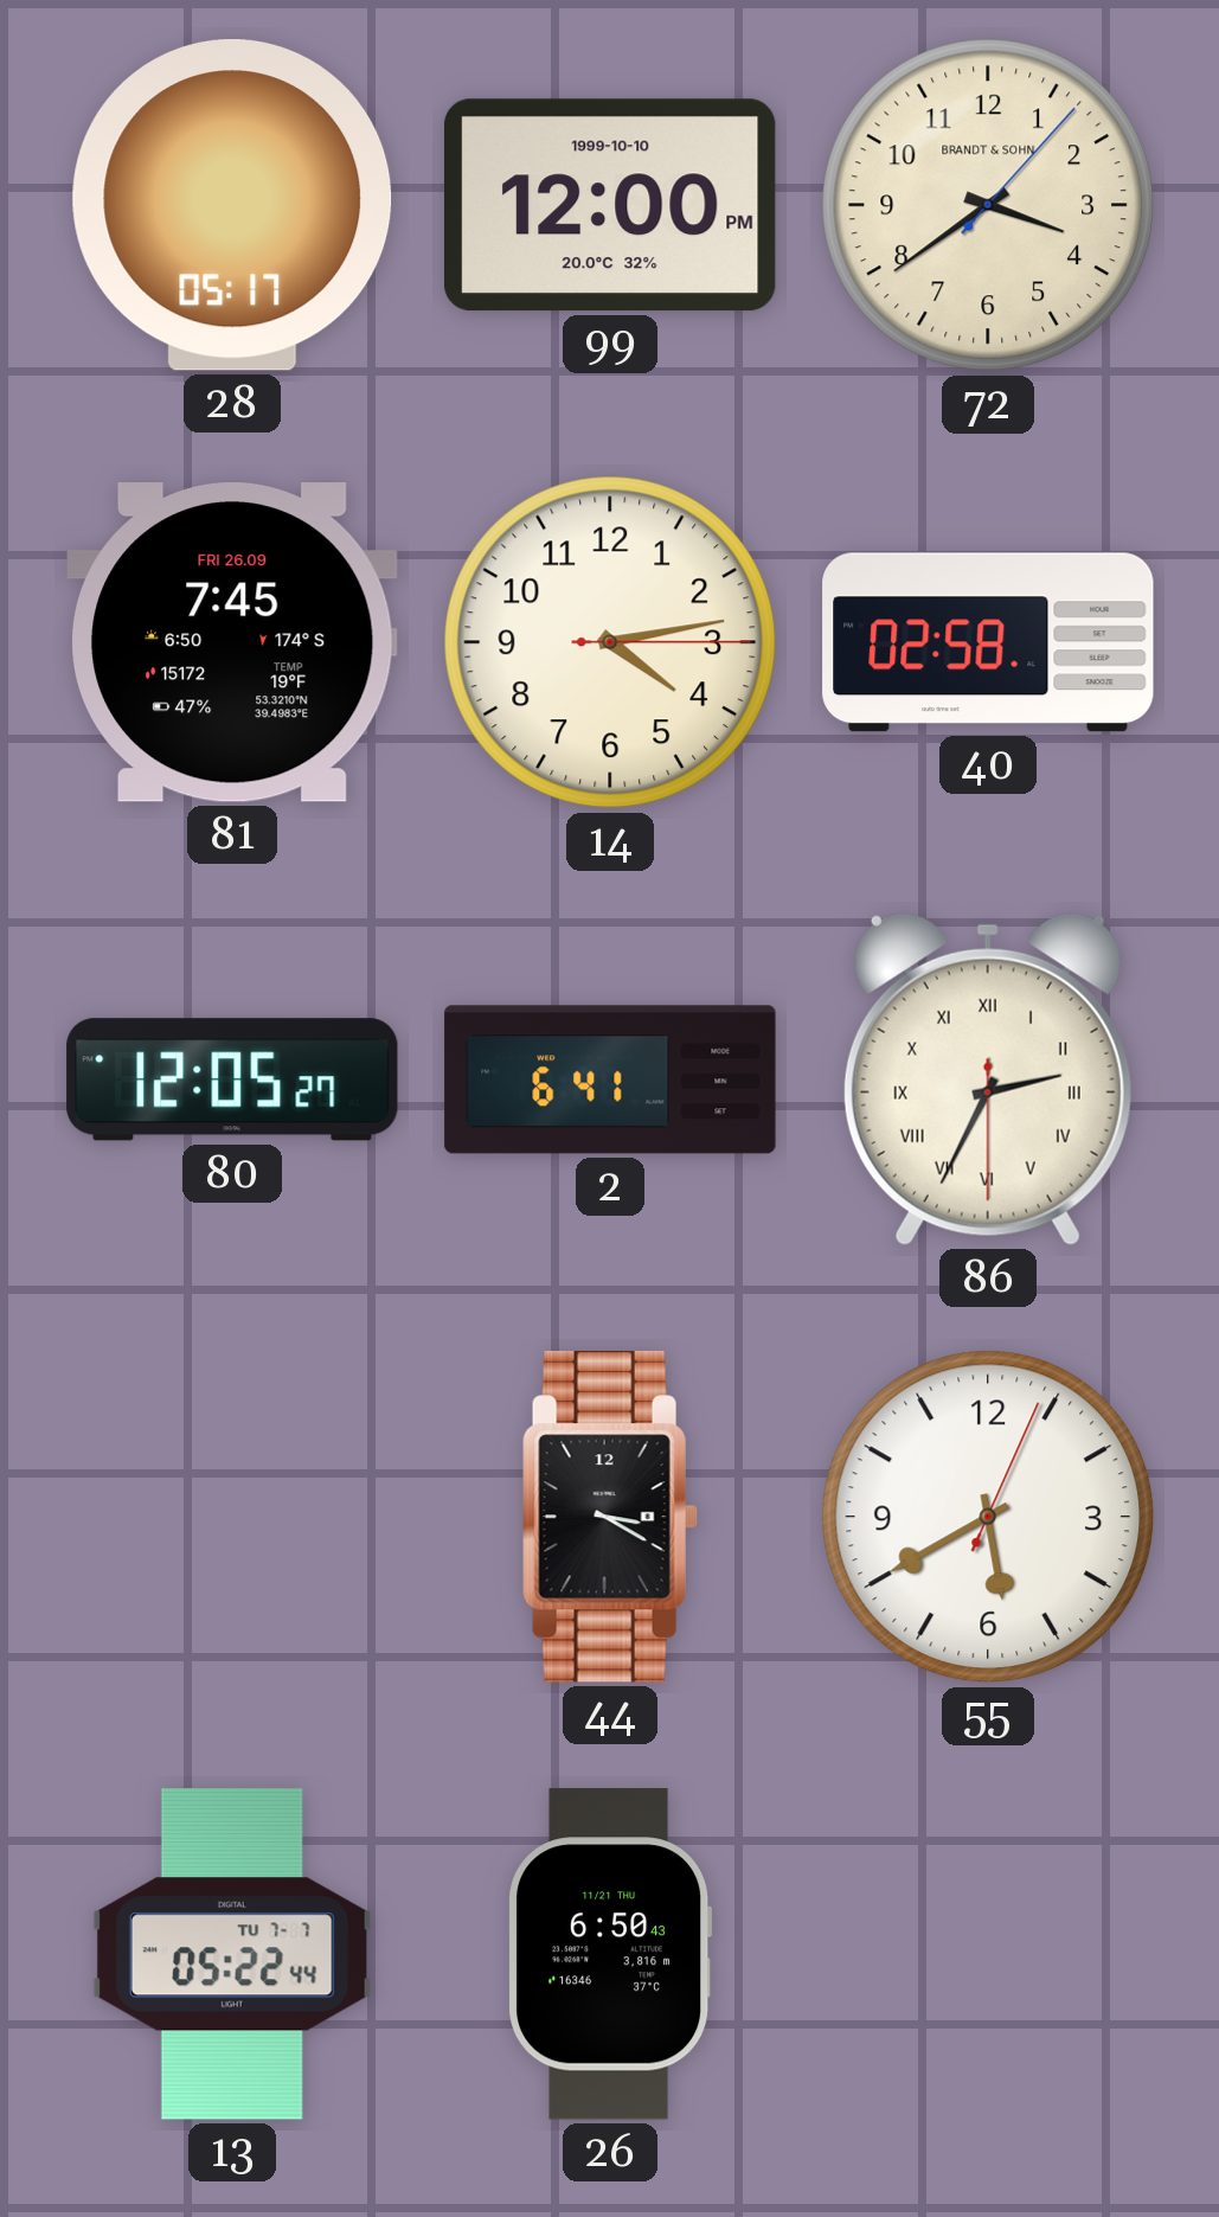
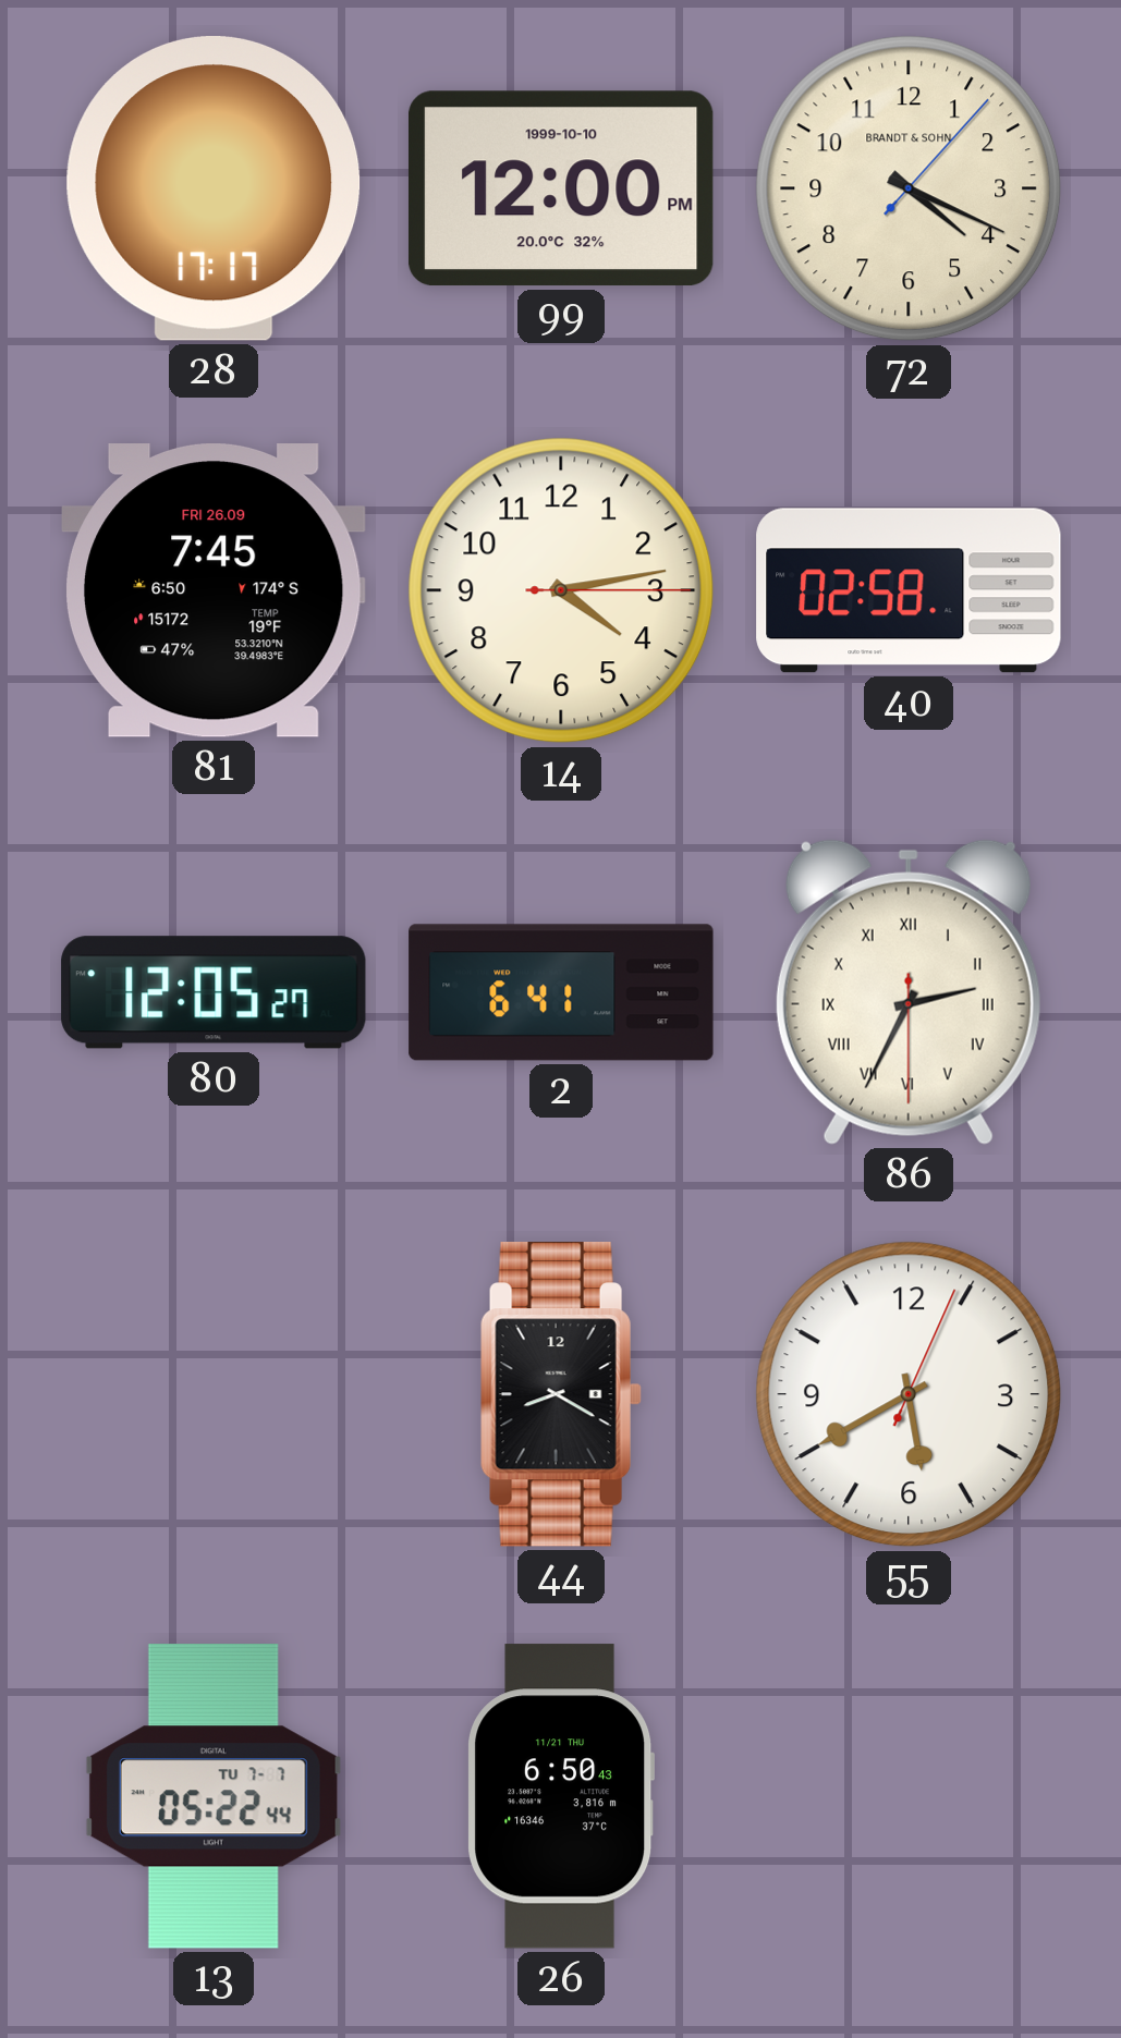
28: 05:17 -> 17:17 (214, 188)
72: 3:39 -> 4:19 (909, 188)
44: 3:20 -> 8:20 (561, 1394)
